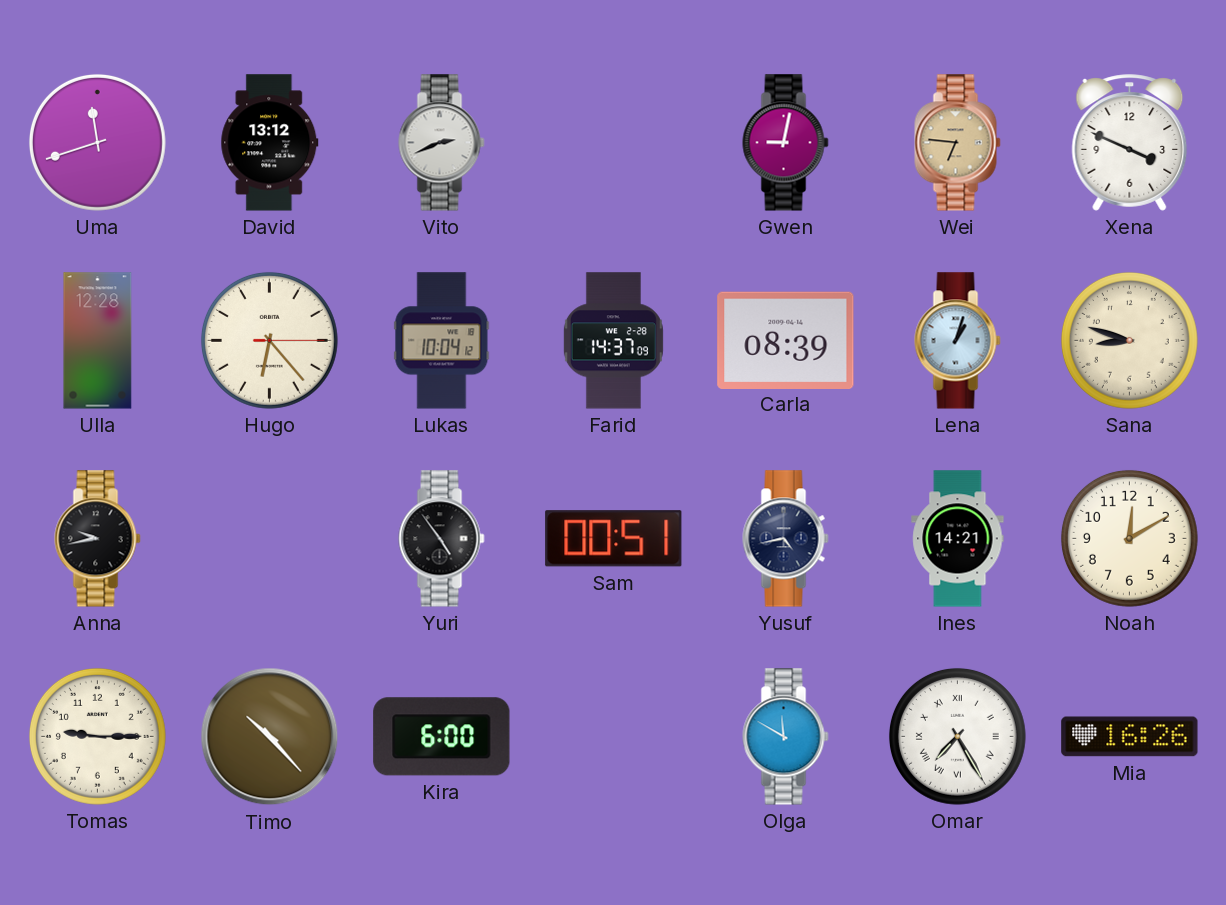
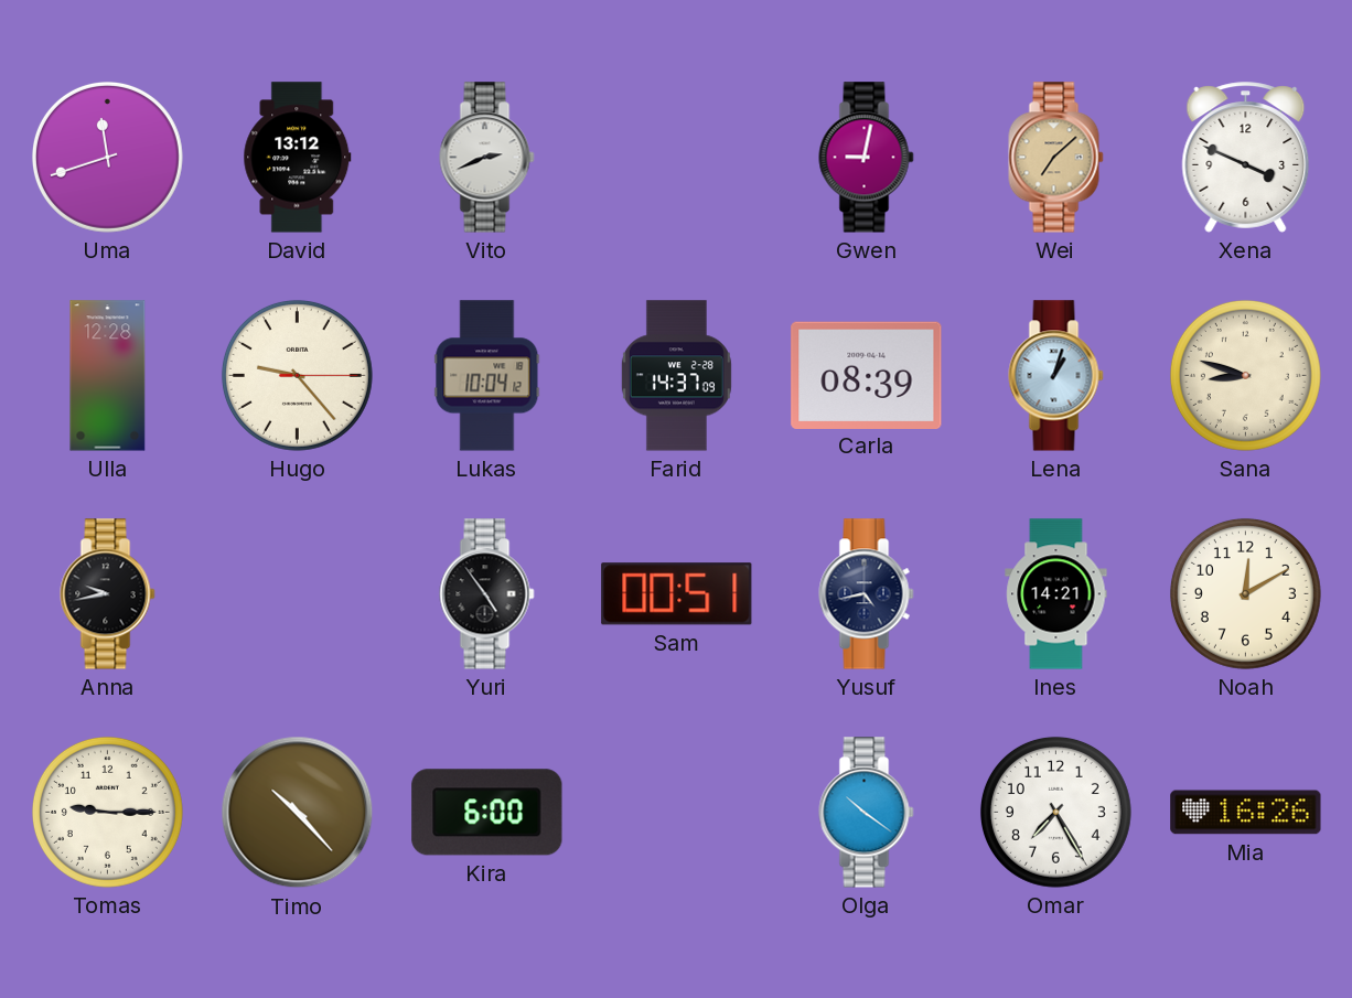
Wei: 6:46 -> 7:08 (1056, 158)
Hugo: 6:23 -> 9:23 (297, 375)
Olga: 11:50 -> 10:21 (867, 813)
Omar numerals: Roman -> Arabic (1055, 812)
